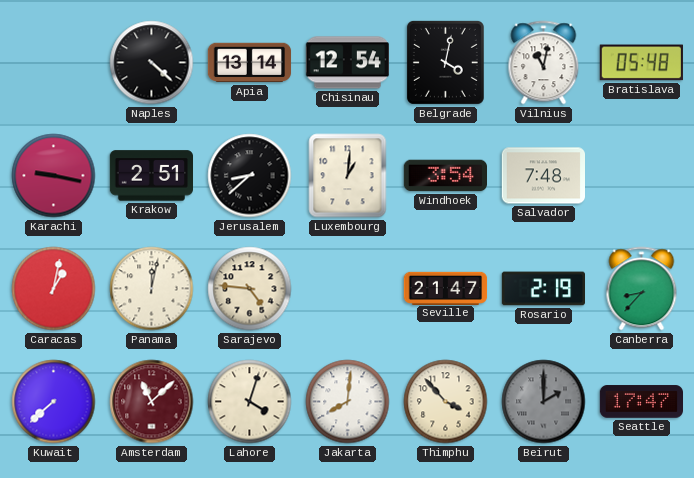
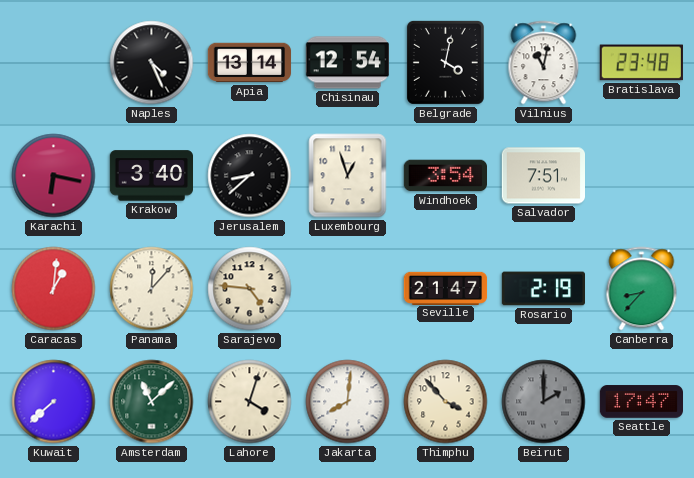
Naples: 4:22 -> 4:26 (152, 63)
Bratislava: 05:48 -> 23:48 (641, 63)
Karachi: 9:17 -> 6:17 (54, 176)
Krakow: 2:51 -> 3:40 (152, 176)
Luxembourg: 1:01 -> 12:57 (348, 176)
Salvador: 7:48 -> 7:51 (543, 176)
Caracas: 1:02 -> 1:01 (54, 289)
Panama: 12:02 -> 12:07 (152, 289)
Amsterdam dial: burgundy -> green (152, 402)
